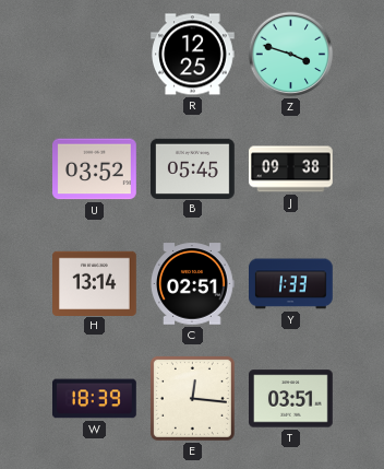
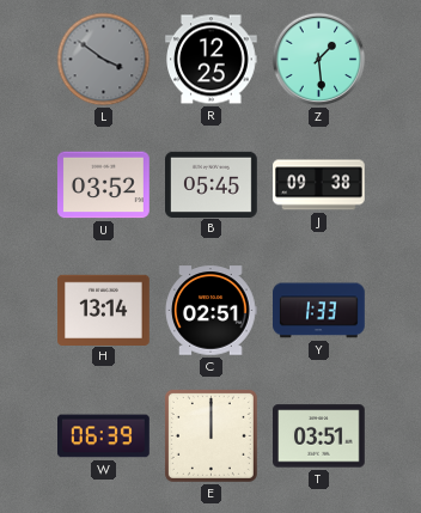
L: none -> 3:51 (104, 60)
Z: 3:48 -> 1:29 (319, 60)
W: 18:39 -> 06:39 (104, 436)
E: 12:16 -> 12:00 (210, 435)
